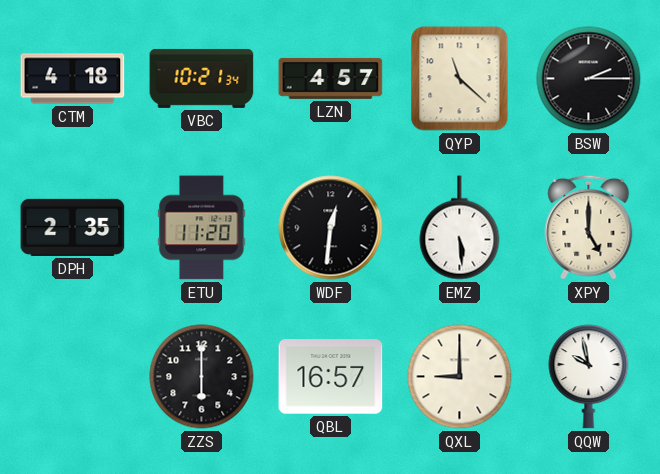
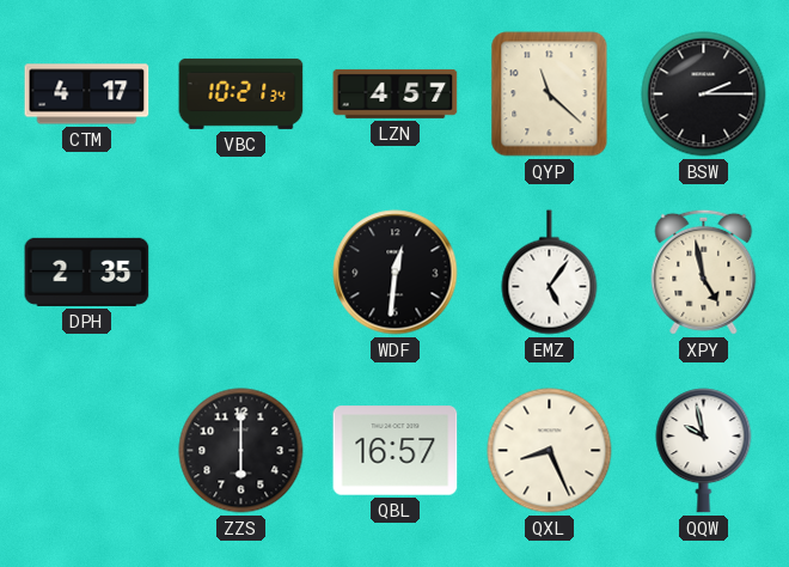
CTM: 4:18 -> 4:17 (87, 94)
ETU: 11:20 -> none (202, 228)
EMZ: 5:29 -> 5:06 (550, 273)
XPY: 5:00 -> 4:58 (704, 272)
QXL: 9:00 -> 8:26 (550, 451)
